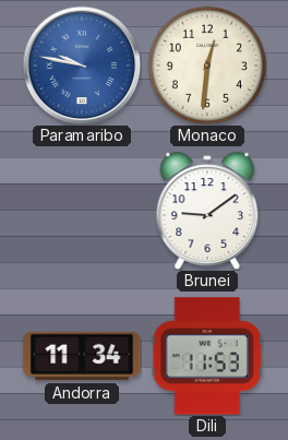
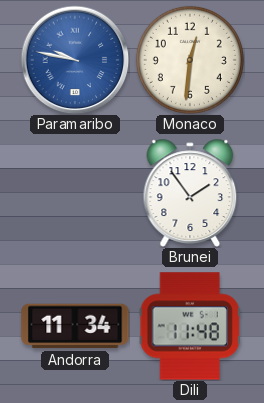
Brunei: 9:09 -> 1:54 (190, 193)
Dili: 11:53 -> 11:48 (189, 326)
